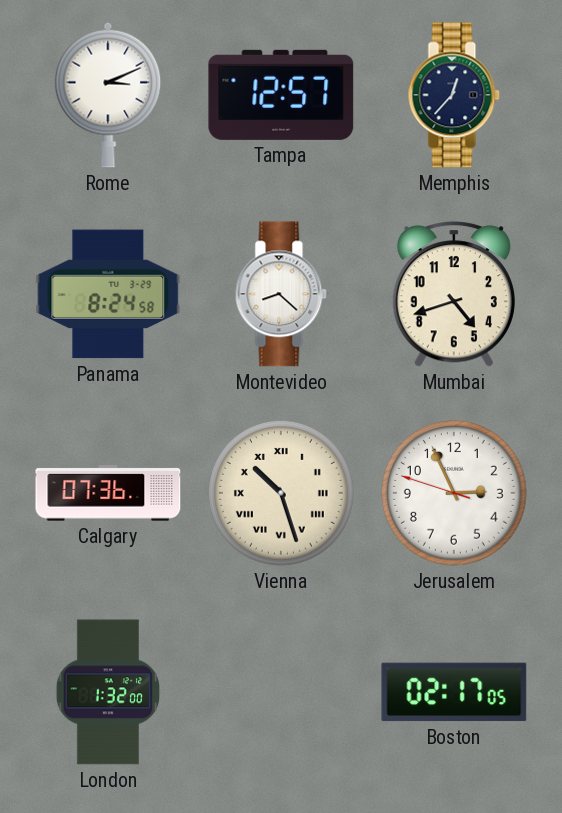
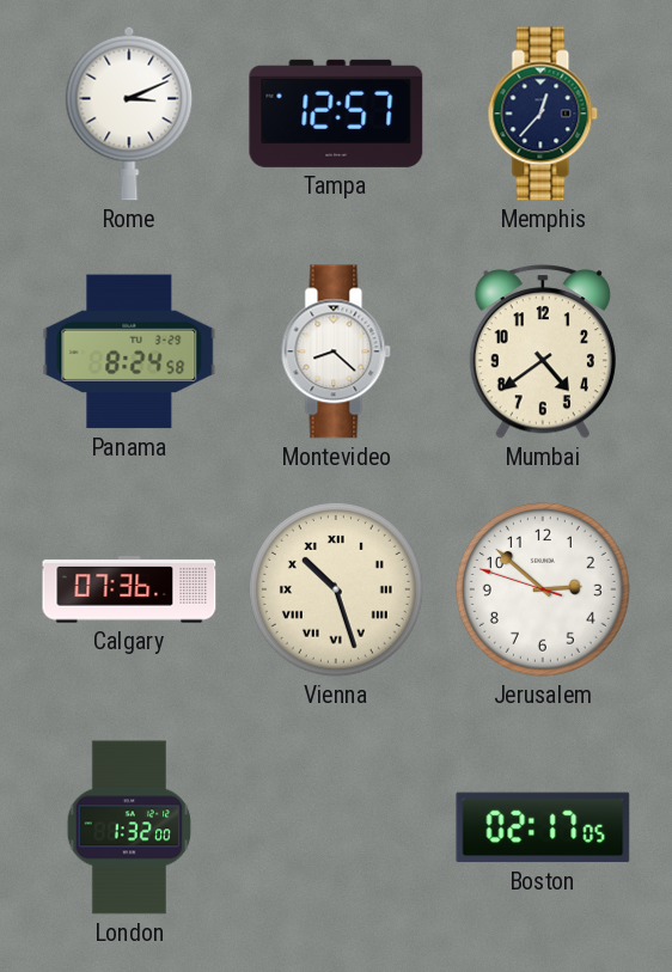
Mumbai: 4:42 -> 4:39 (543, 351)
Jerusalem: 2:55 -> 2:51 (543, 589)
